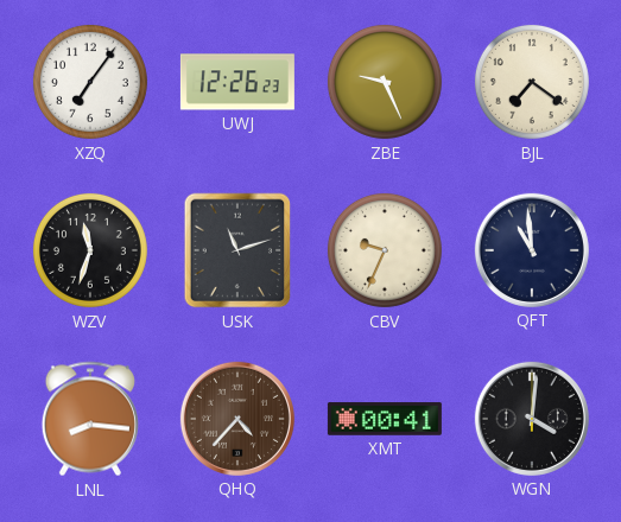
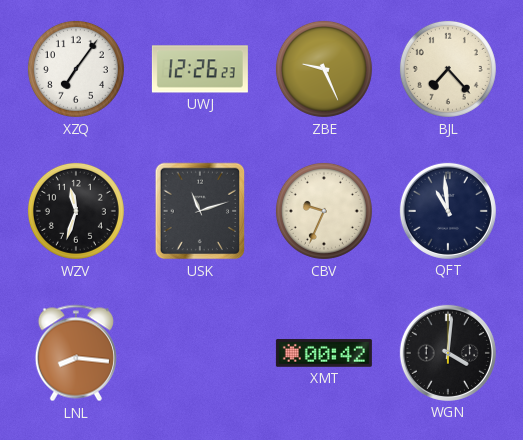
BJL: 7:21 -> 7:23 (448, 69)
QHQ: 4:37 -> none (237, 419)
XMT: 00:41 -> 00:42 (324, 353)
